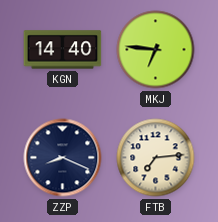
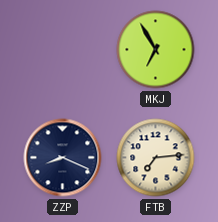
KGN: 14:40 -> none (63, 50)
MKJ: 6:46 -> 6:55 (156, 50)
